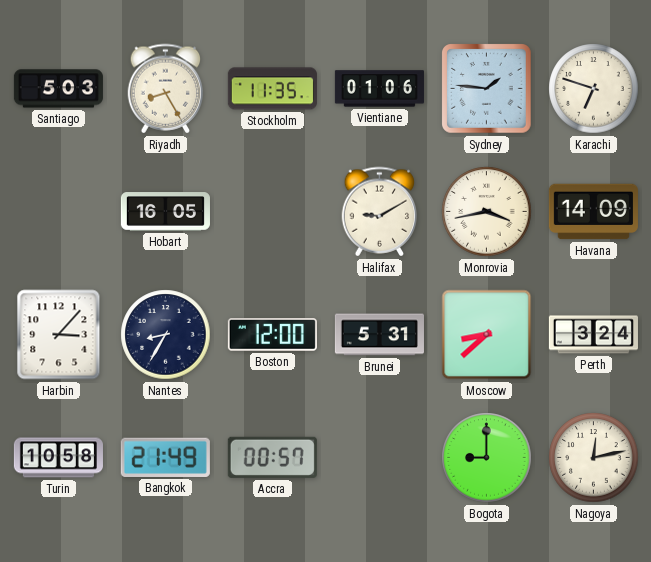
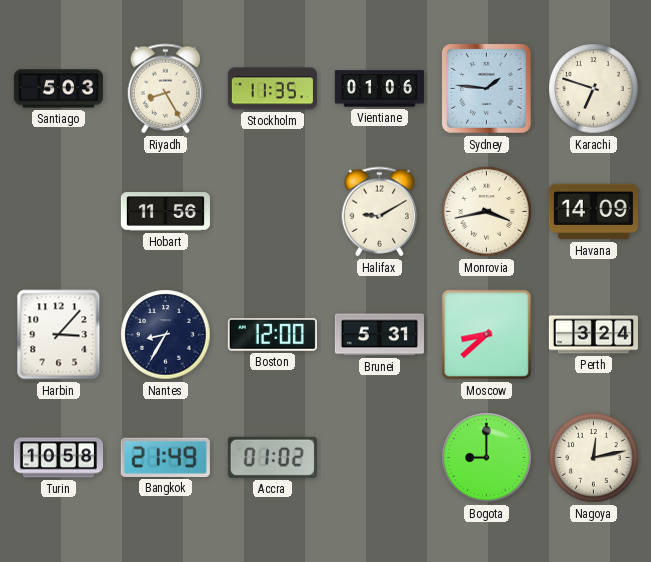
Hobart: 16:05 -> 11:56 (165, 212)
Accra: 00:57 -> 01:02 (272, 457)
